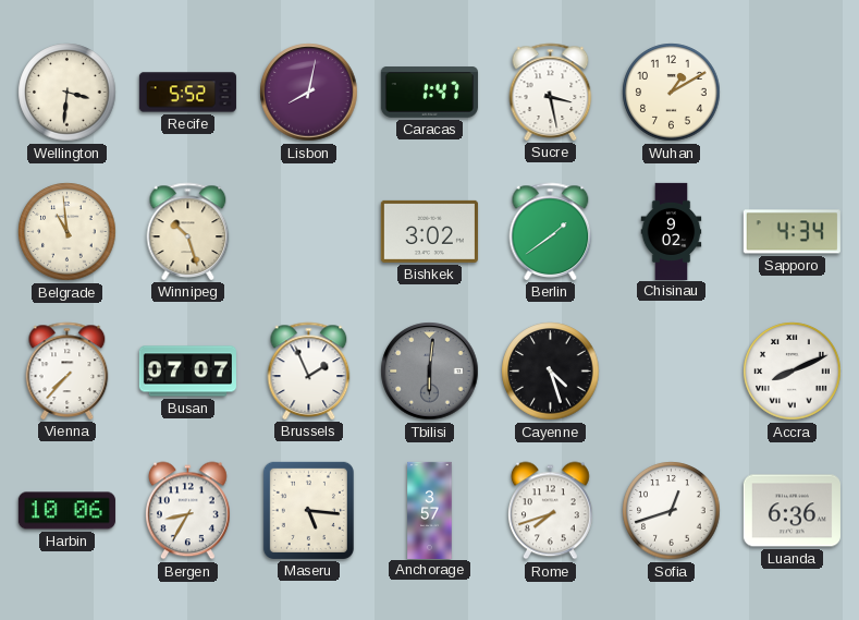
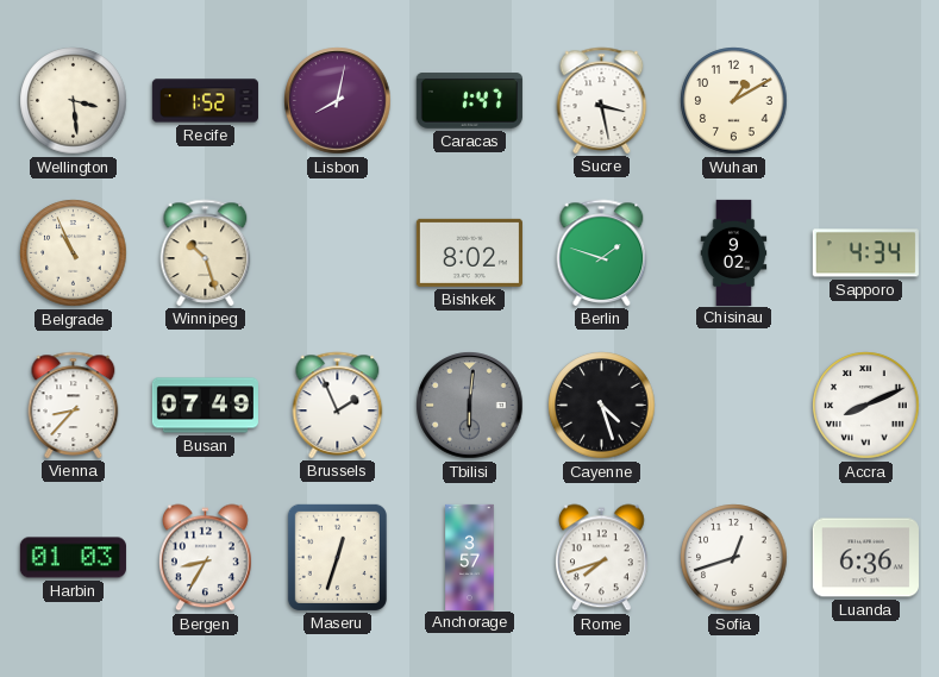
Wellington: 3:31 -> 3:29 (74, 101)
Recife: 5:52 -> 1:52 (205, 101)
Belgrade: 10:59 -> 10:56 (74, 253)
Bishkek: 3:02 -> 8:02 (469, 252)
Berlin: 1:39 -> 1:48 (602, 252)
Vienna: 7:37 -> 8:37 (74, 405)
Busan: 07:07 -> 07:49 (205, 406)
Harbin: 10:06 -> 01:03 (73, 558)
Maseru: 5:16 -> 12:33 (337, 557)
